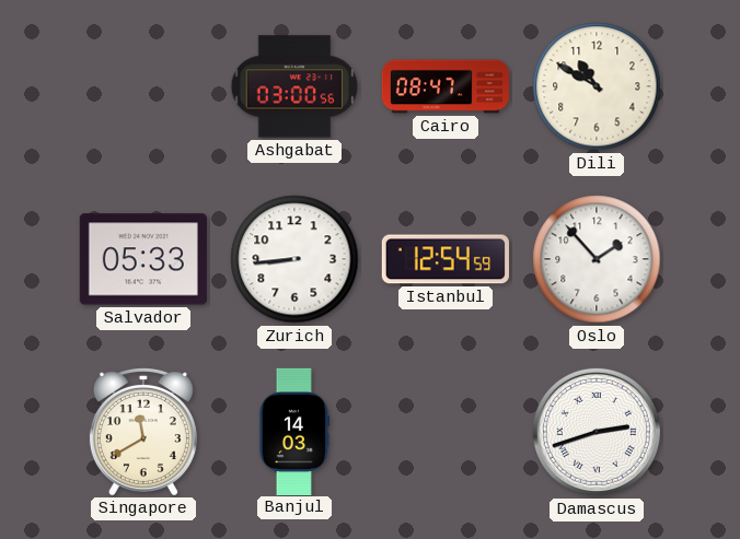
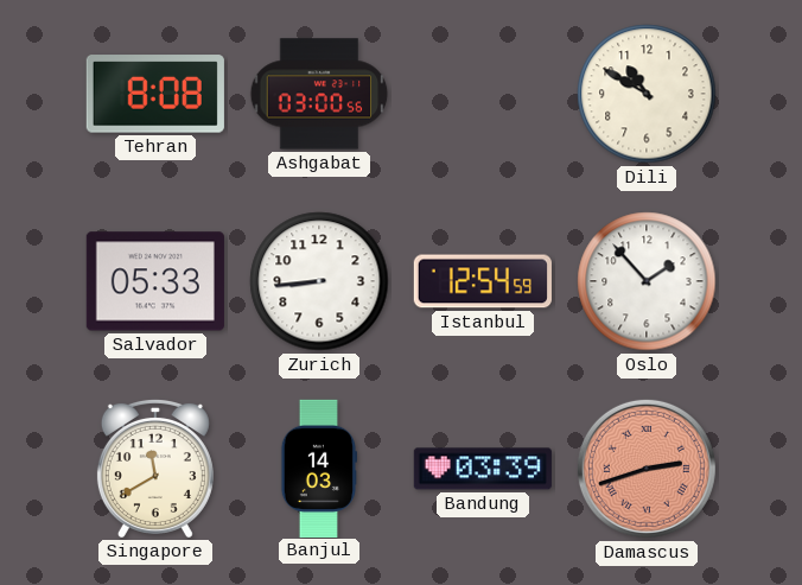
Tehran: none -> 8:08 (155, 94)
Cairo: 08:47 -> none (444, 86)
Bandung: none -> 03:39 (483, 469)
Damascus dial: white -> salmon (647, 469)
